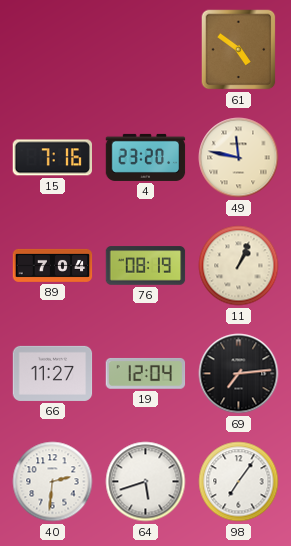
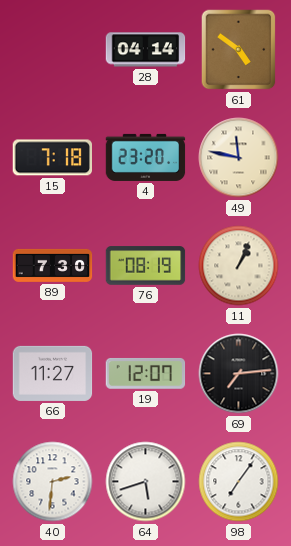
28: none -> 04:14 (146, 50)
15: 7:16 -> 7:18 (53, 158)
89: 7:04 -> 7:30 (53, 265)
19: 12:04 -> 12:07 (146, 374)
